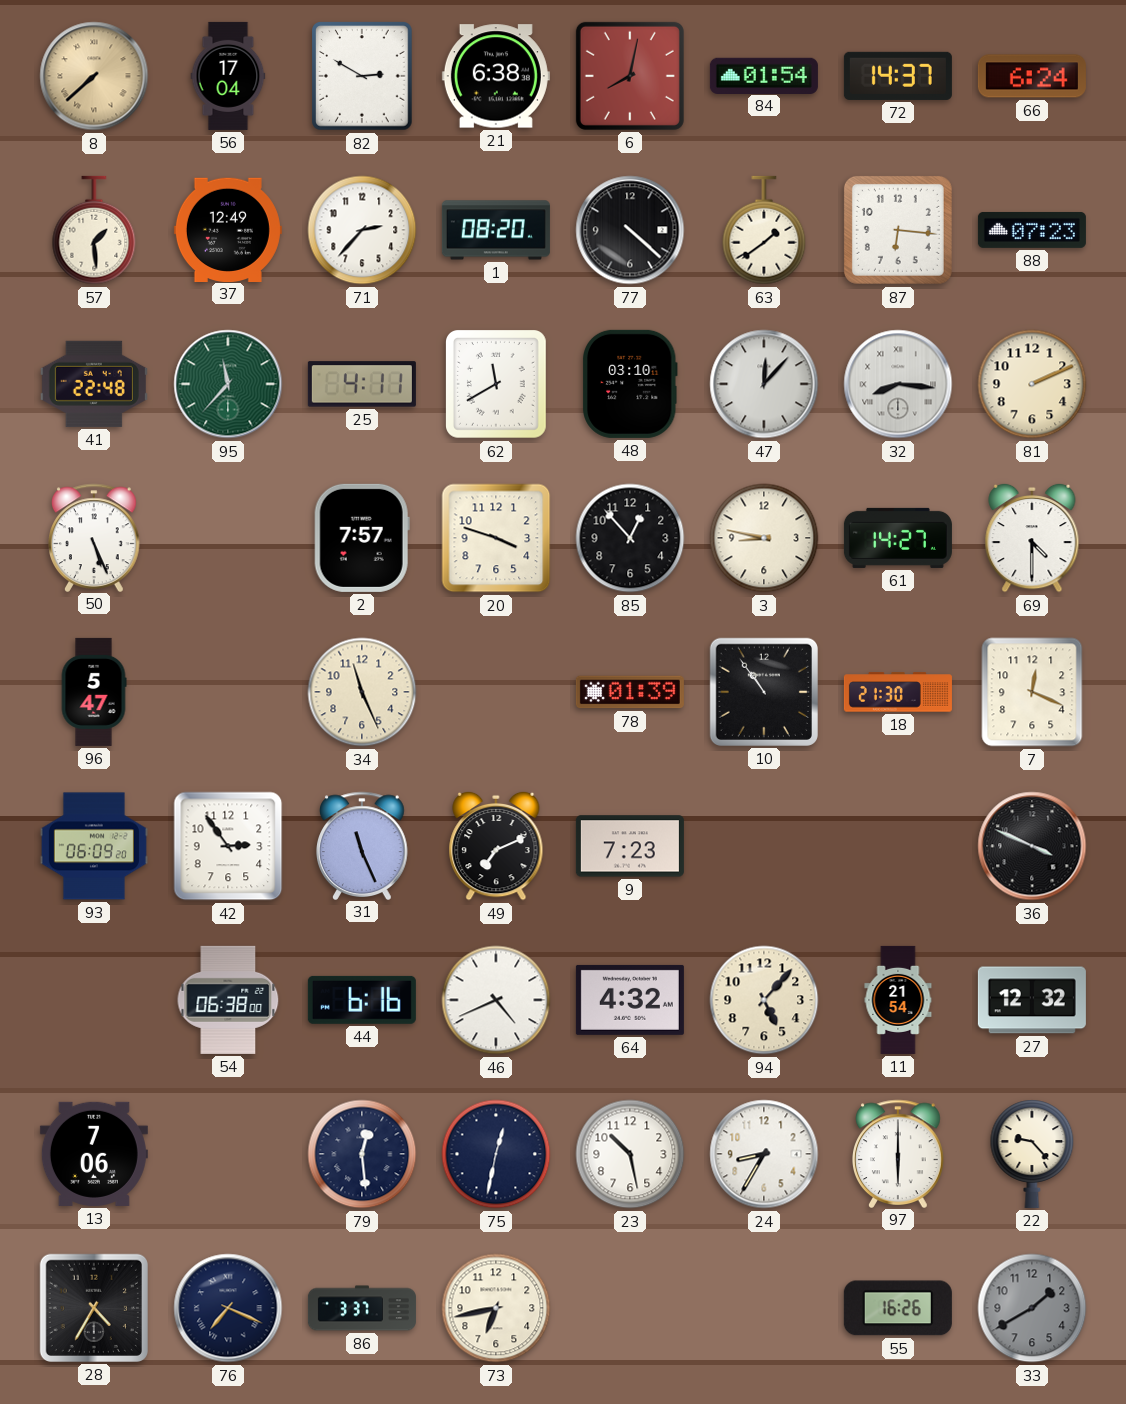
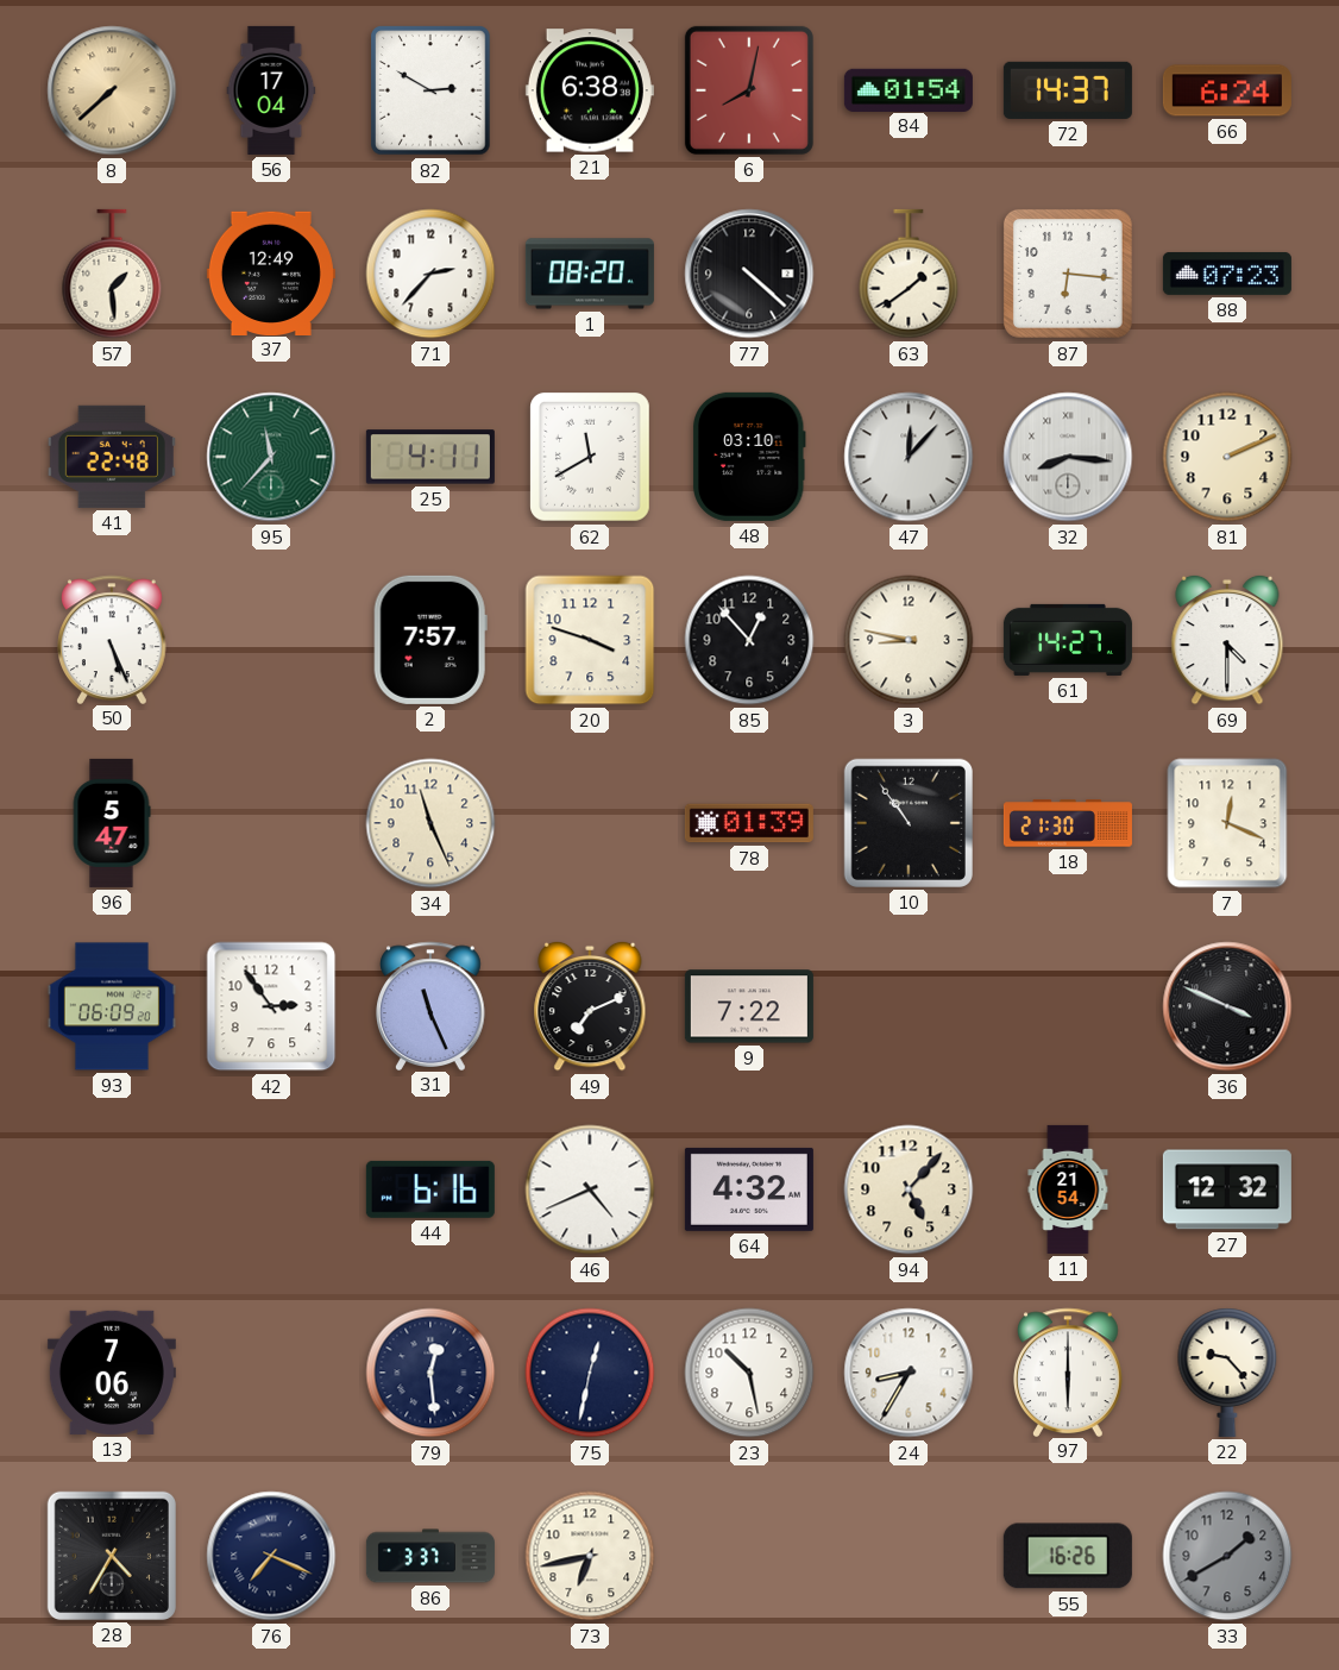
9: 7:23 -> 7:22 (749, 1006)
54: 06:38 -> none (228, 1000)
